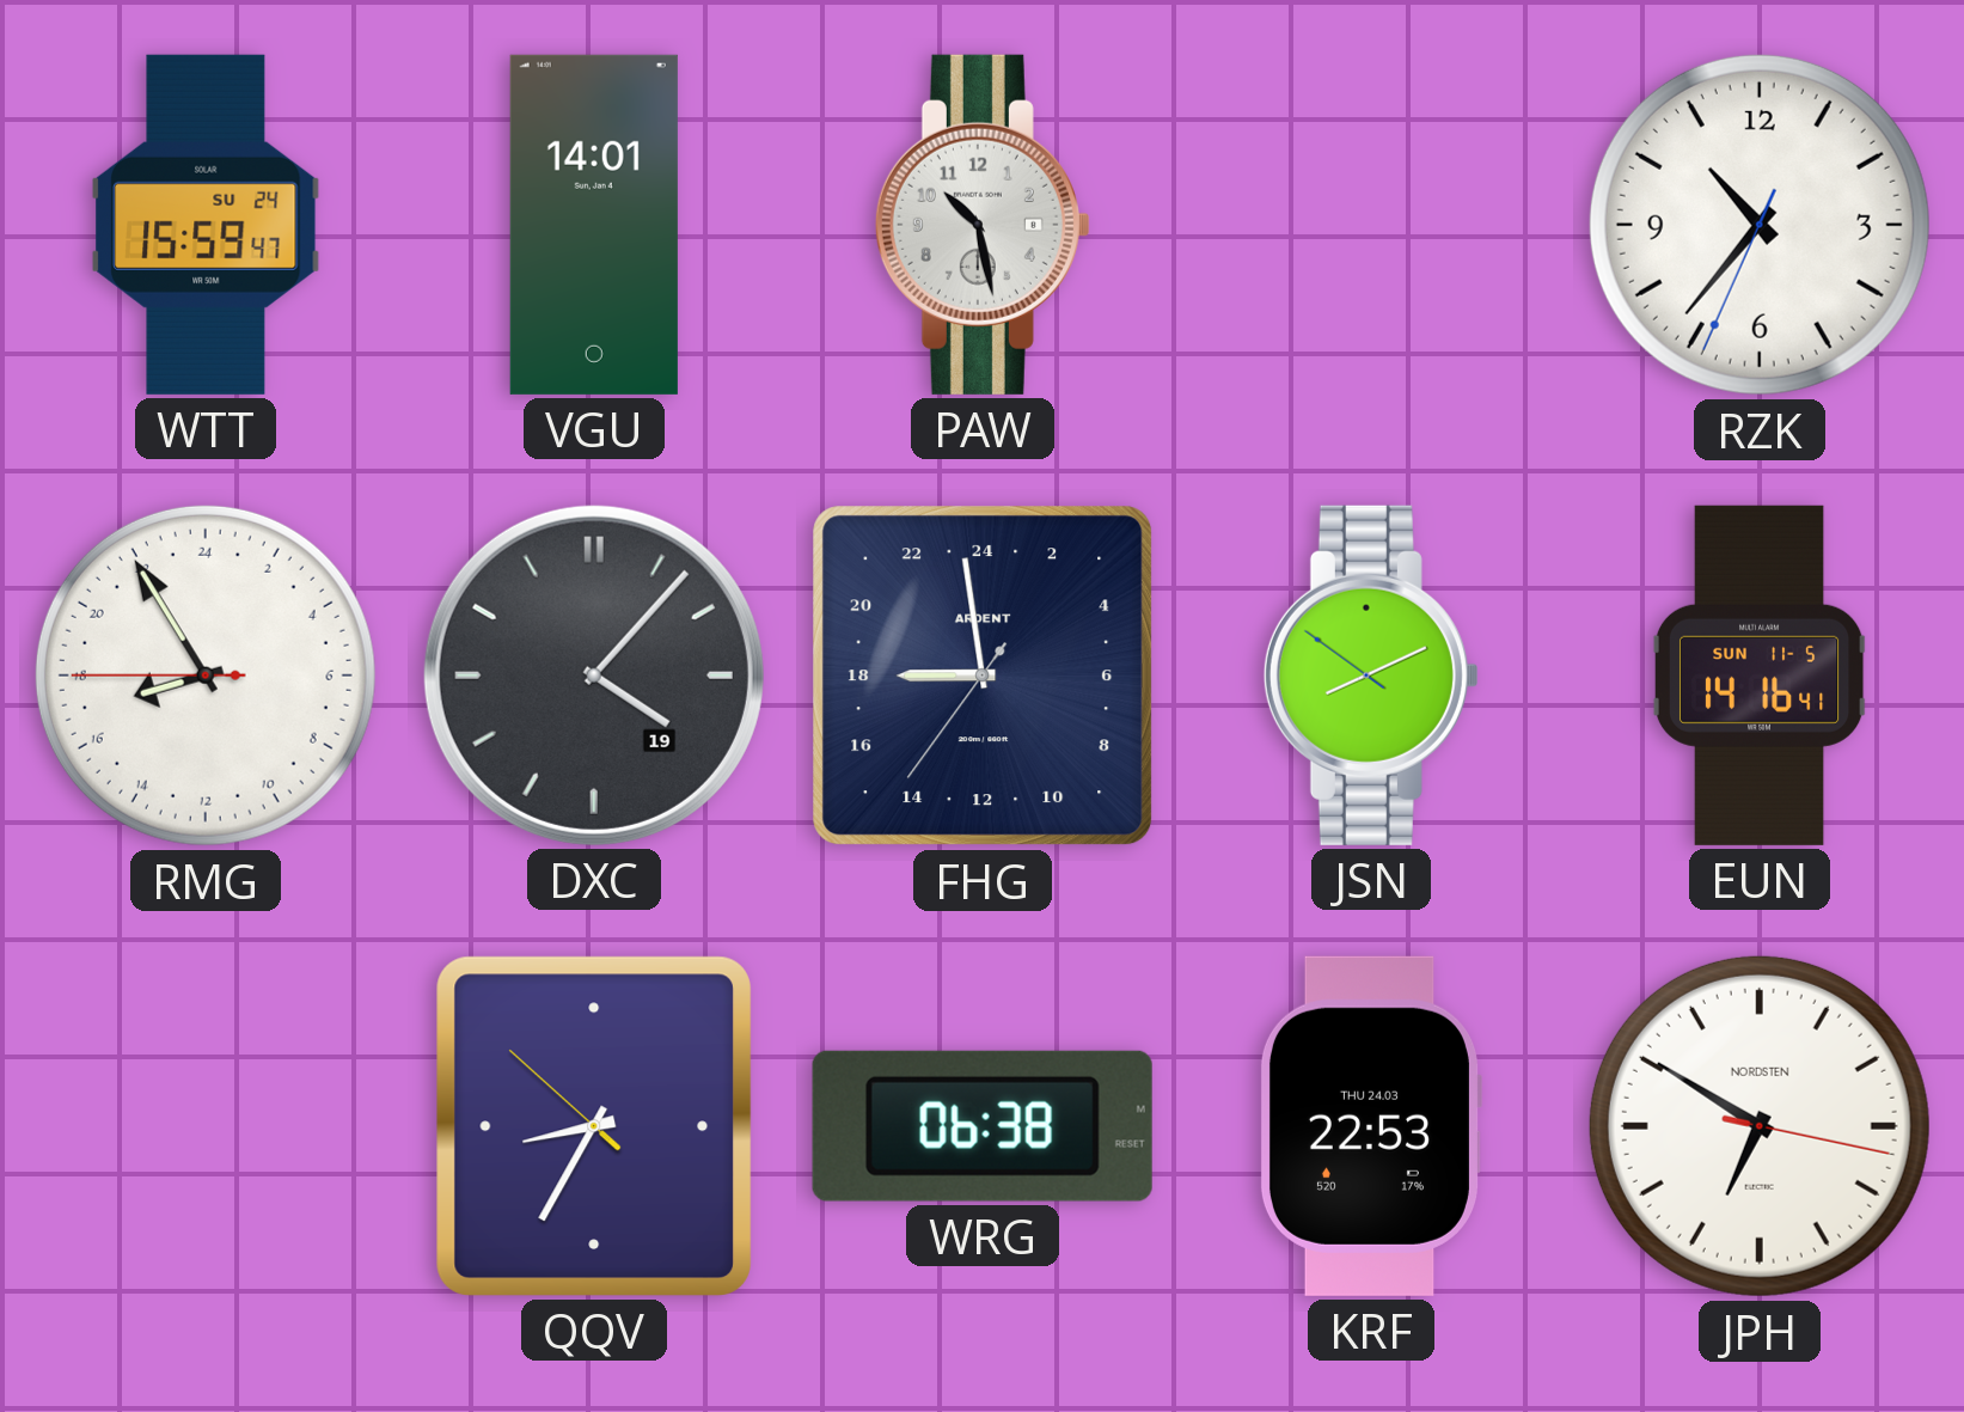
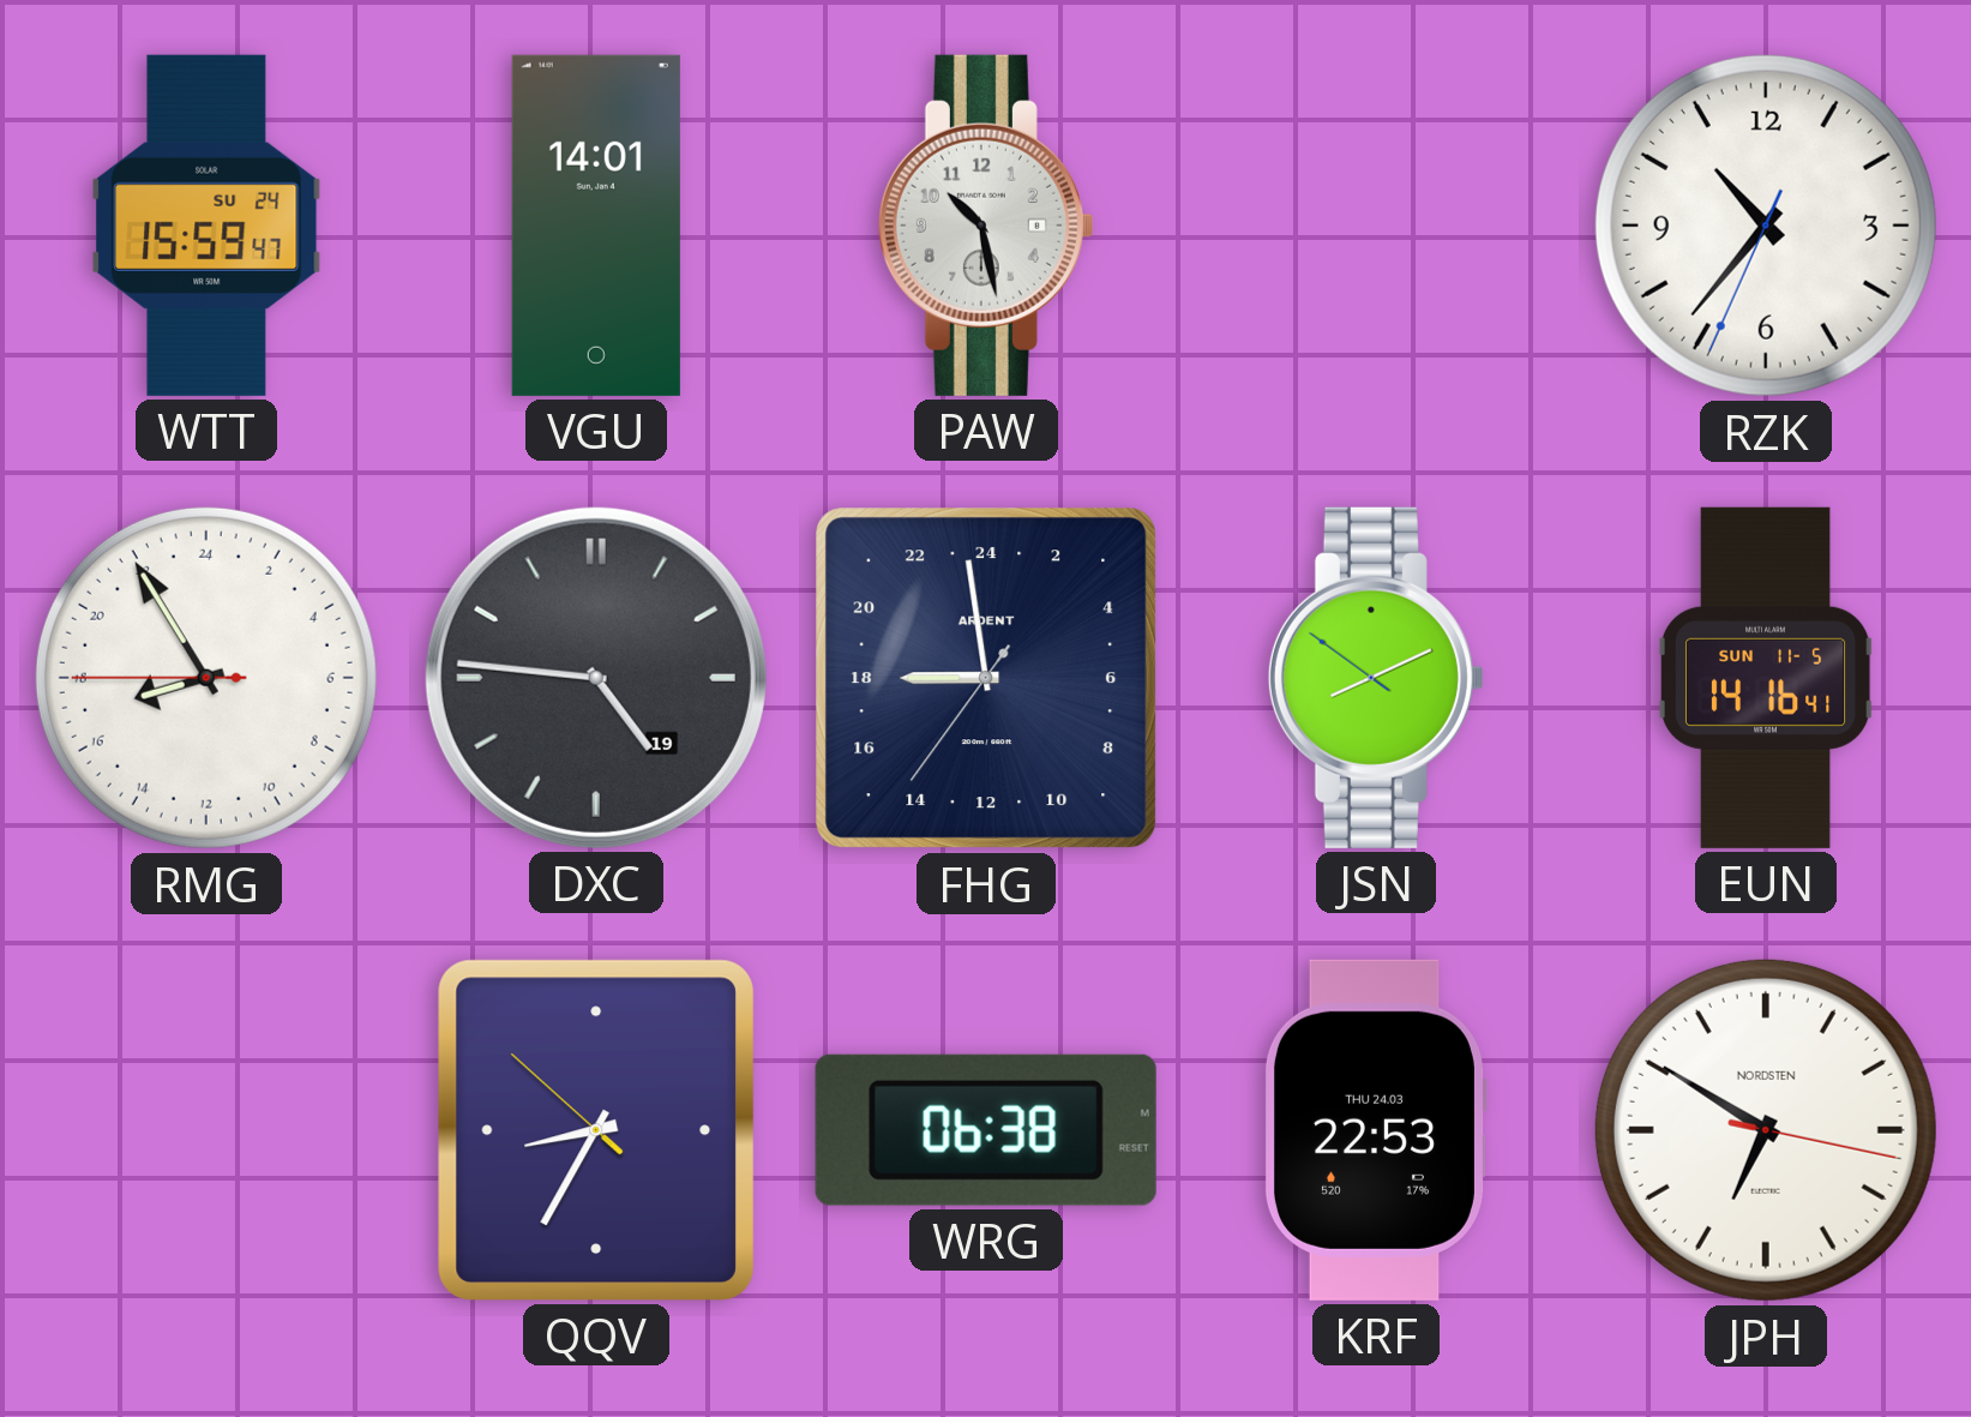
DXC: 4:07 -> 4:46 (596, 678)
